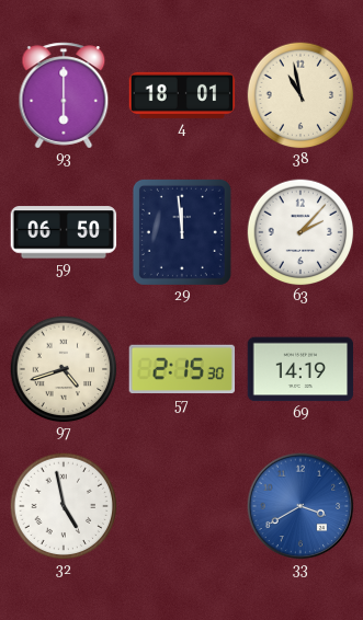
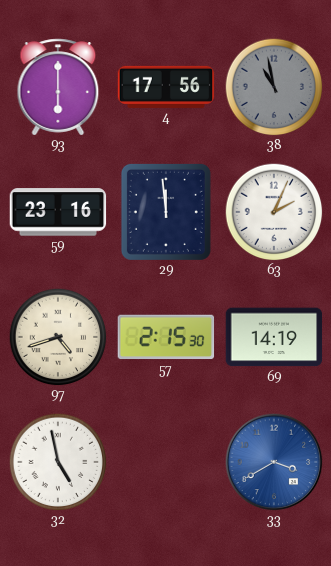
4: 18:01 -> 17:56 (166, 87)
38 dial: cream -> grey (274, 87)
59: 06:50 -> 23:16 (58, 212)
63: 2:07 -> 2:04 (274, 212)
